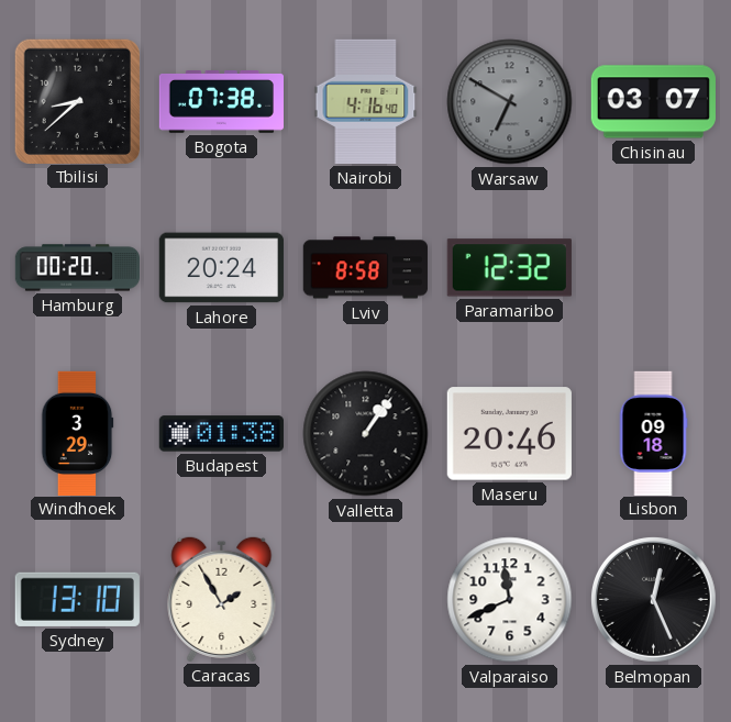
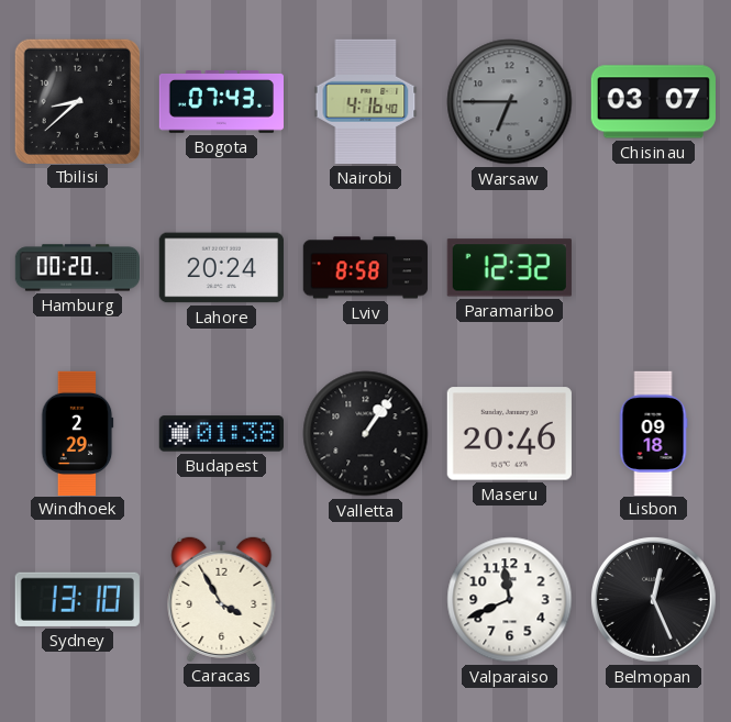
Bogota: 07:38 -> 07:43 (221, 102)
Warsaw: 6:50 -> 6:45 (510, 102)
Windhoek: 3:29 -> 2:29 (78, 433)
Caracas: 1:55 -> 3:55 (222, 599)
